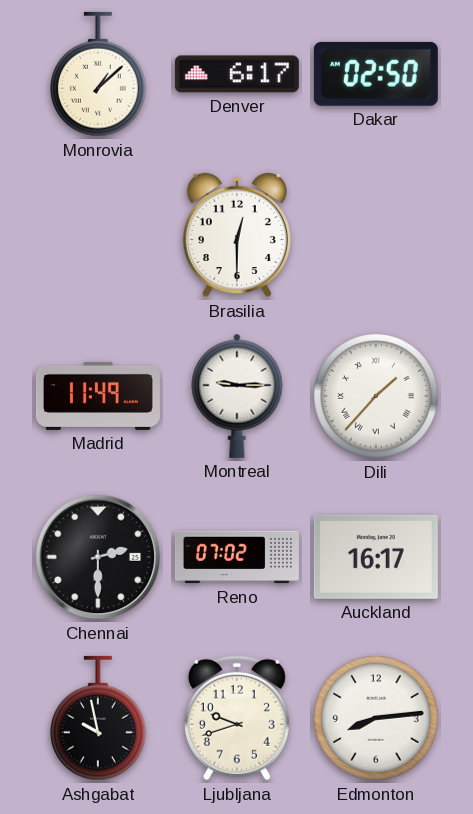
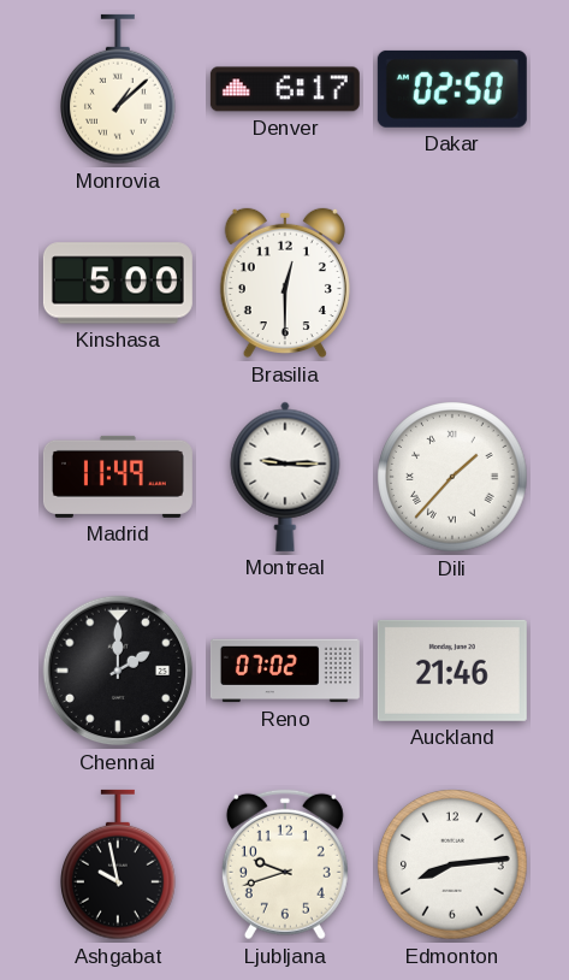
Kinshasa: none -> 5:00 (118, 283)
Chennai: 2:30 -> 2:00 (118, 671)
Auckland: 16:17 -> 21:46 (452, 671)
